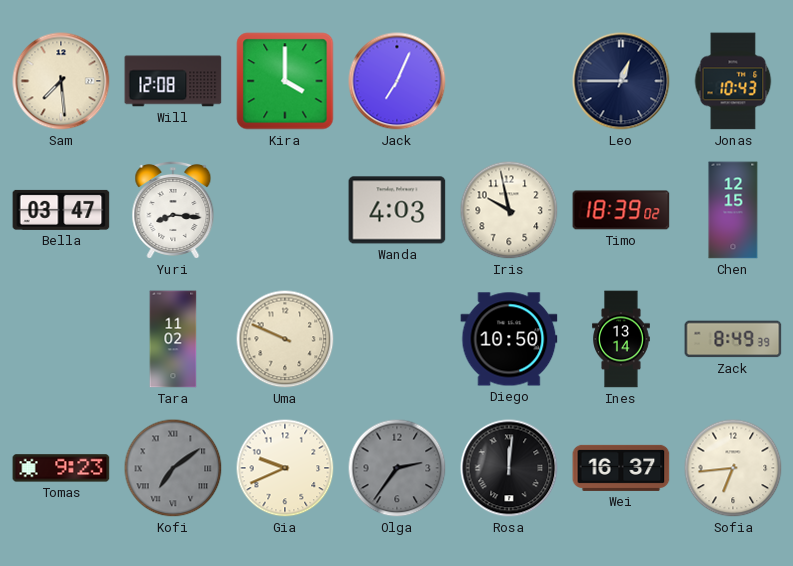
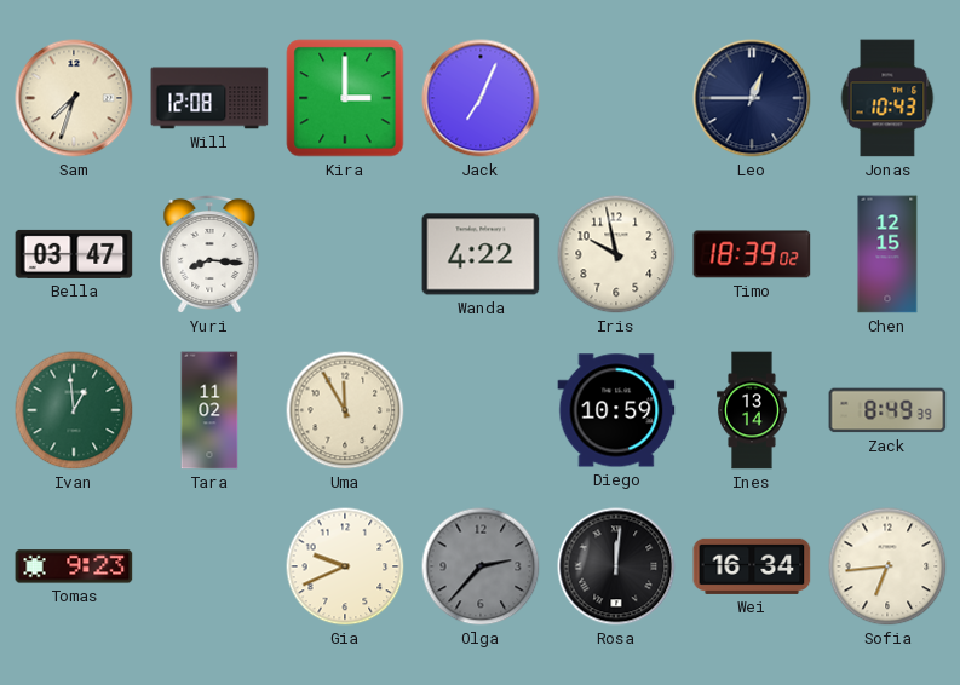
Sam: 7:29 -> 7:33 (74, 98)
Kira: 4:00 -> 3:00 (345, 98)
Wanda: 4:03 -> 4:22 (481, 254)
Ivan: none -> 12:59 (74, 410)
Uma: 9:49 -> 11:55 (345, 410)
Diego: 10:50 -> 10:59 (616, 410)
Kofi: 7:09 -> none (173, 468)
Olga: 2:36 -> 2:37 (481, 566)
Wei: 16:37 -> 16:34 (752, 566)
